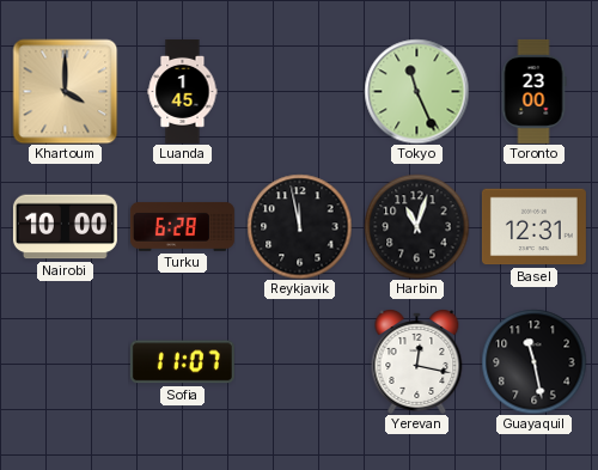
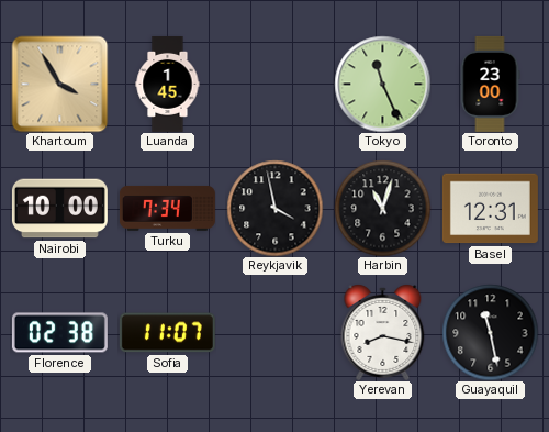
Khartoum: 4:00 -> 3:55 (59, 84)
Turku: 6:28 -> 7:34 (167, 208)
Reykjavik: 11:58 -> 3:58 (274, 208)
Florence: none -> 02:38 (59, 333)
Yerevan: 12:17 -> 8:17 (383, 333)
